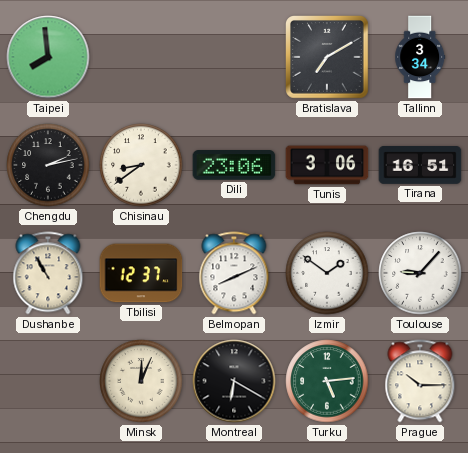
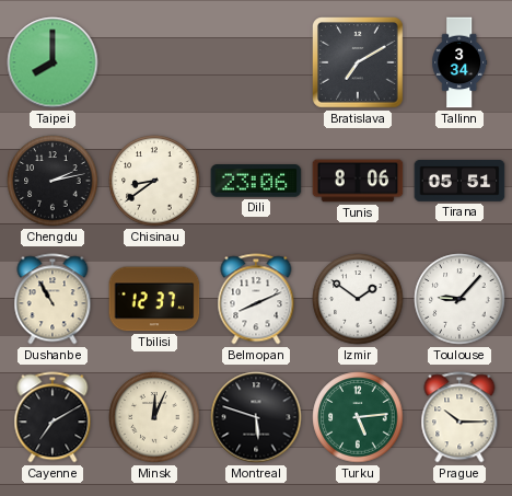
Taipei: 7:59 -> 8:00 (53, 62)
Tunis: 3:06 -> 8:06 (358, 181)
Tirana: 16:51 -> 05:51 (459, 181)
Cayenne: none -> 7:10 (53, 417)
Montreal: 6:20 -> 5:48 (256, 417)
